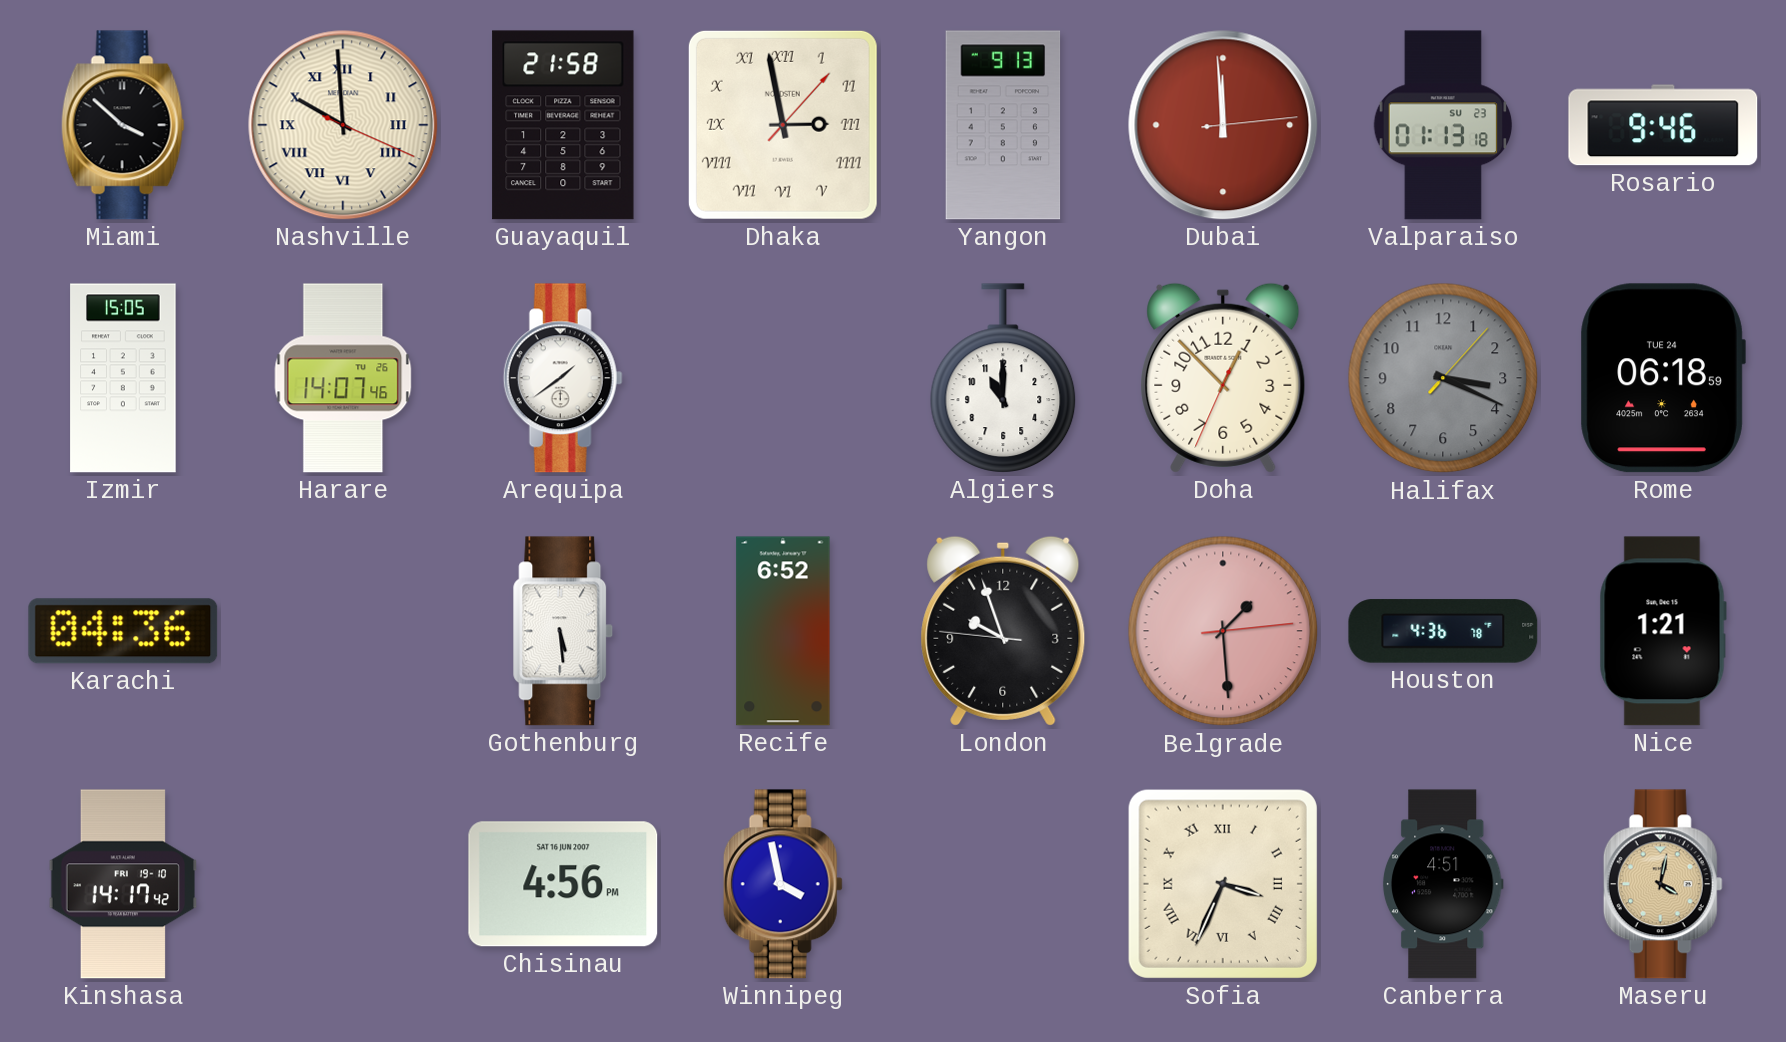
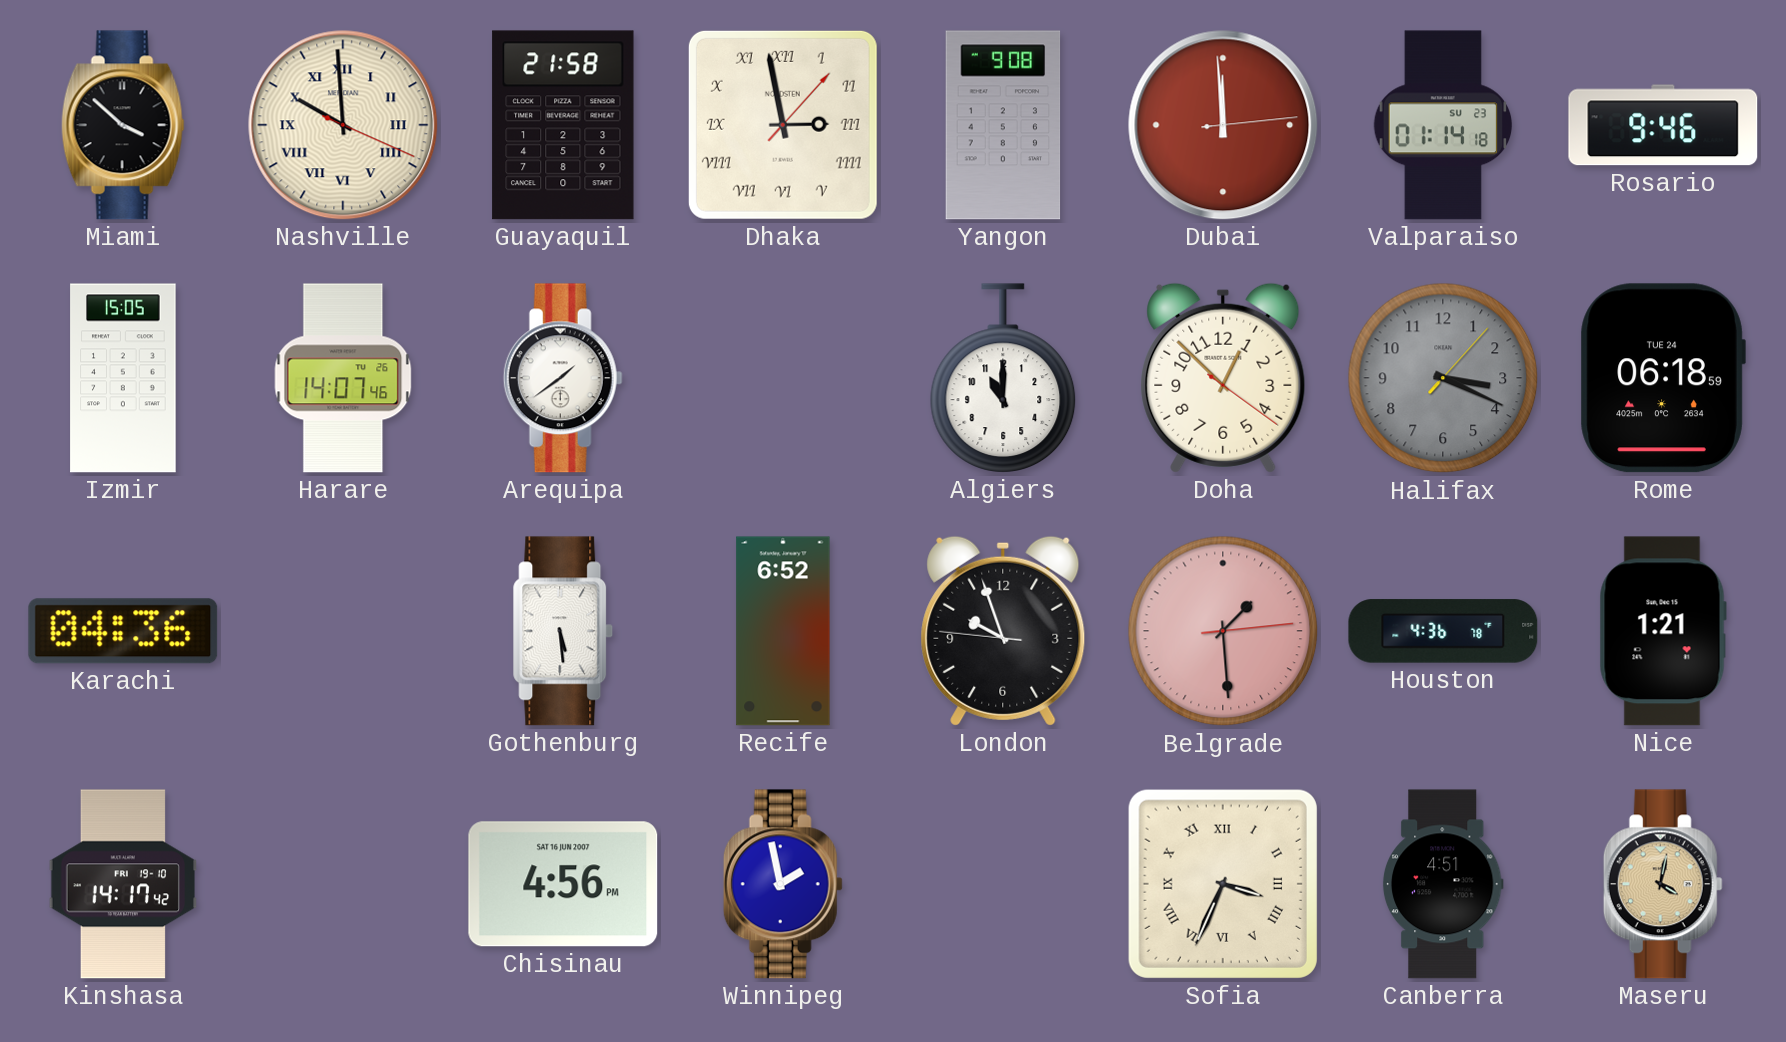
Yangon: 9:13 -> 9:08 (1003, 125)
Valparaiso: 01:13 -> 01:14 (1443, 125)
Doha: 12:52:34 -> 12:52:21 (1223, 378)
Winnipeg: 3:58 -> 1:58 (783, 884)
